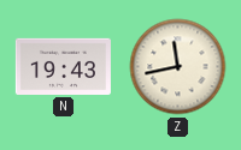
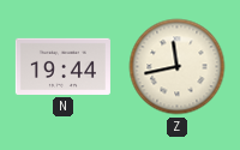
N: 19:43 -> 19:44 (62, 66)
